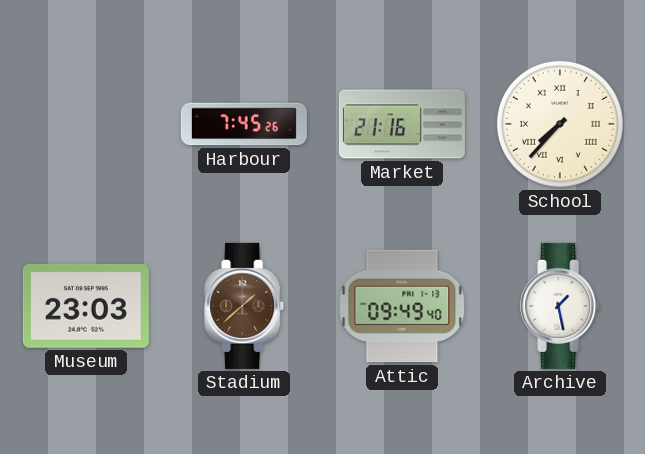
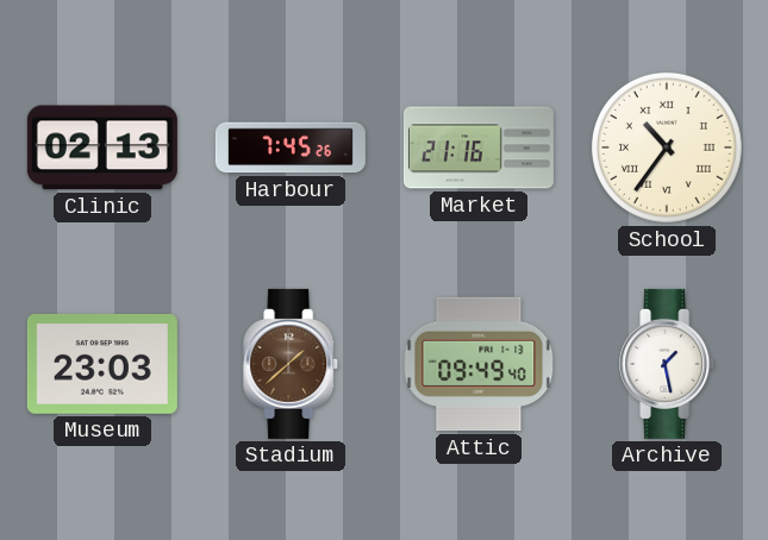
Clinic: none -> 02:13 (102, 147)
School: 7:37 -> 10:36 (667, 147)
